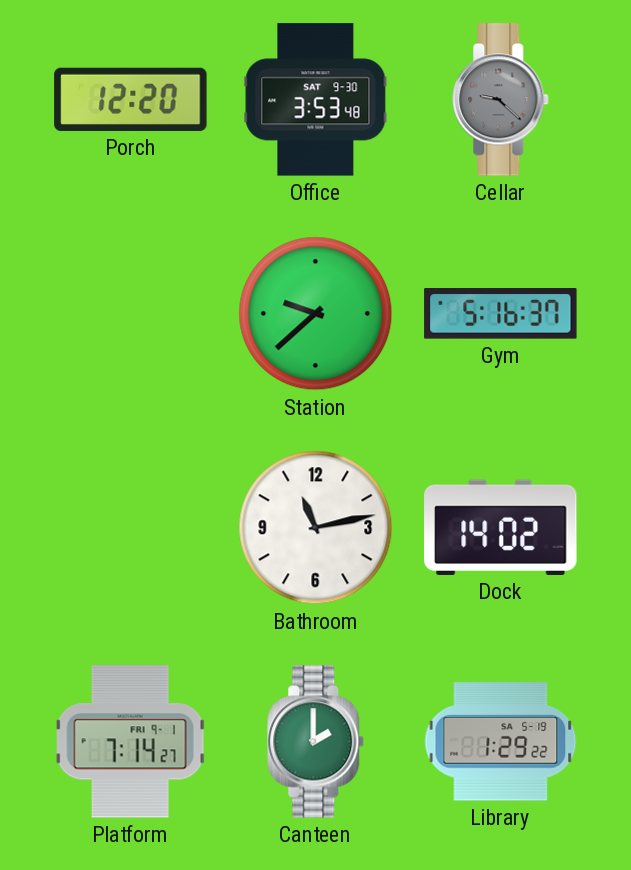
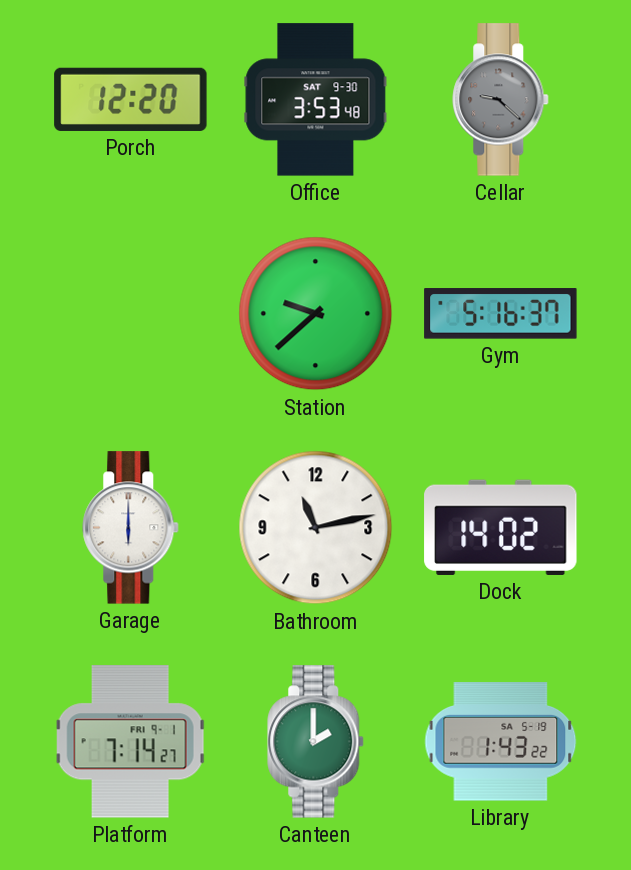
Garage: none -> 6:00 (131, 528)
Library: 1:29 -> 1:43 (501, 742)
